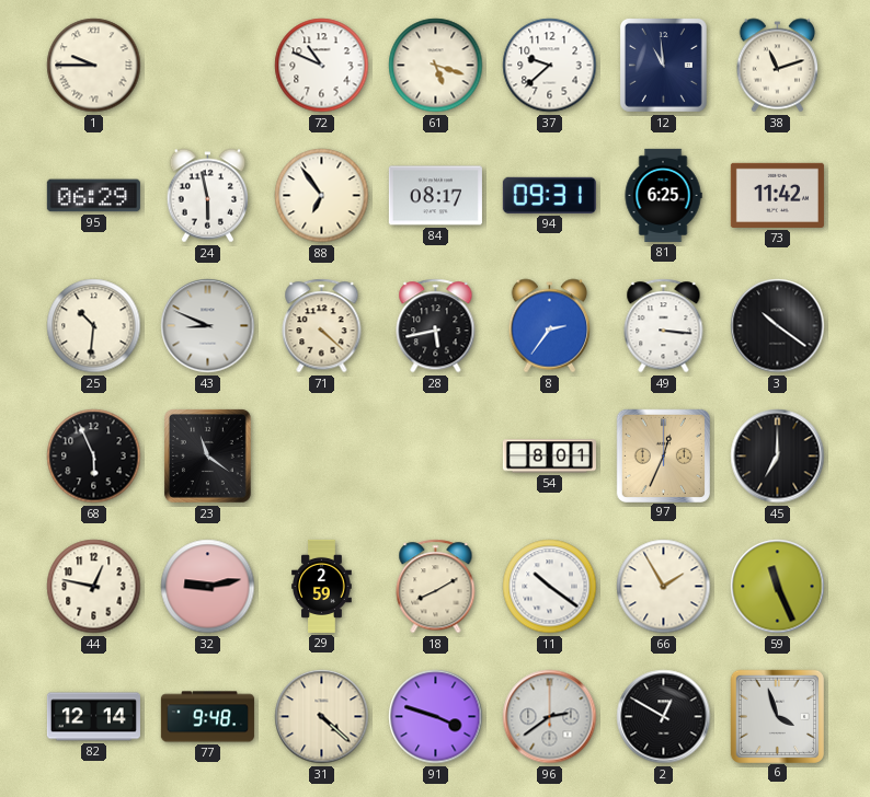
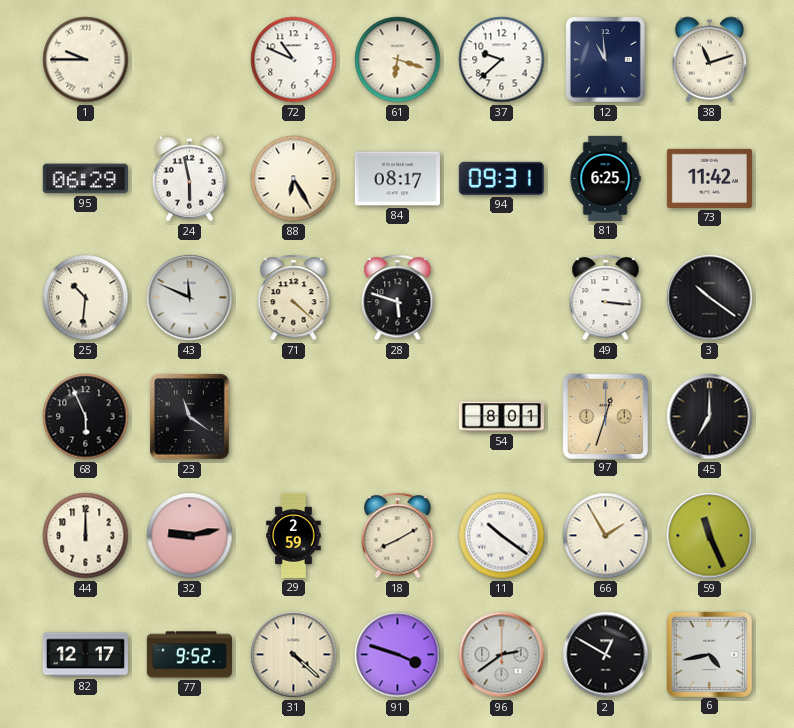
61: 5:18 -> 6:18 (398, 60)
88: 6:54 -> 6:25 (294, 179)
43: 8:49 -> 11:49 (190, 298)
28: 5:43 -> 5:48 (398, 298)
8: 2:36 -> none (550, 326)
97: 12:34 -> 12:33 (605, 416)
44: 12:47 -> 12:00 (86, 536)
82: 12:14 -> 12:17 (85, 655)
77: 9:48 -> 9:52 (189, 655)
6: 3:57 -> 4:43 (709, 654)
